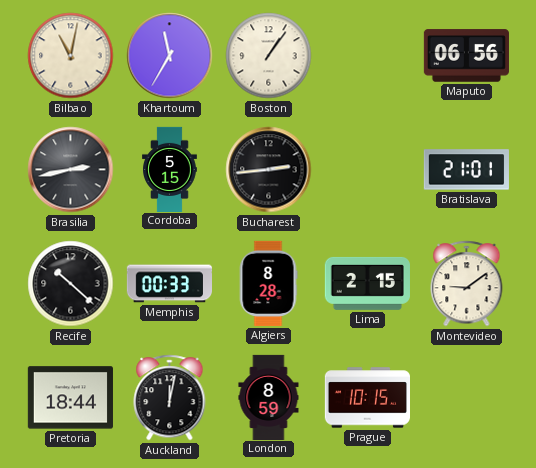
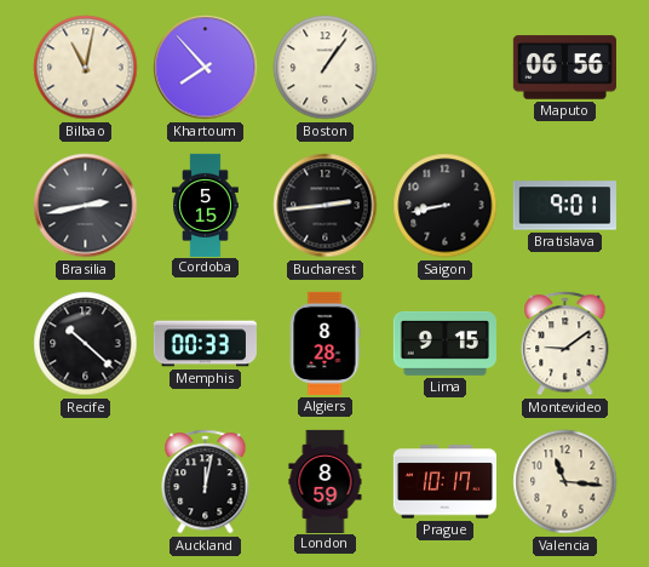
Khartoum: 11:35 -> 7:53 (206, 68)
Saigon: none -> 8:43 (446, 206)
Bratislava: 21:01 -> 9:01 (564, 206)
Lima: 2:15 -> 9:15 (444, 343)
Pretoria: 18:44 -> none (70, 398)
Prague: 10:15 -> 10:17 (444, 482)
Valencia: none -> 11:16 (565, 482)
